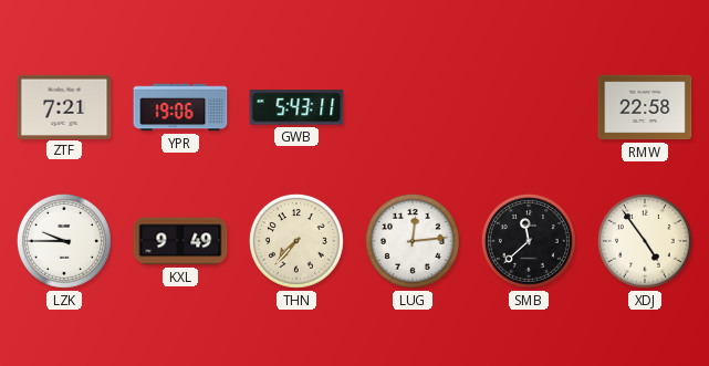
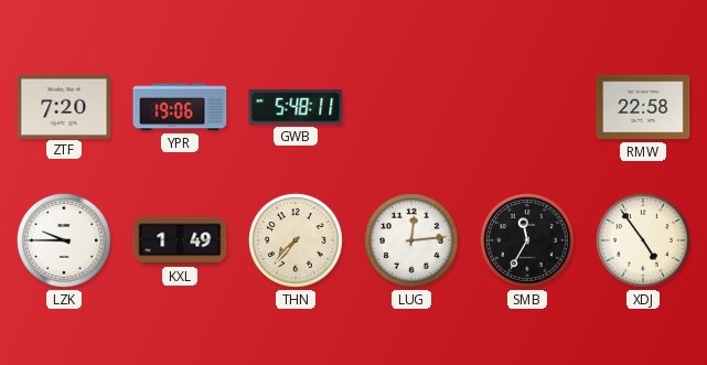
ZTF: 7:21 -> 7:20 (64, 106)
GWB: 5:43 -> 5:48 (296, 107)
KXL: 9:49 -> 1:49 (180, 240)
SMB: 11:38 -> 11:35 (527, 240)
